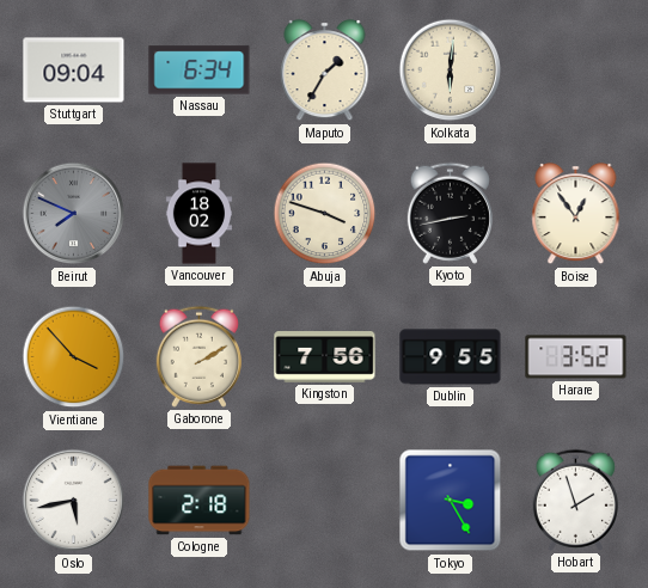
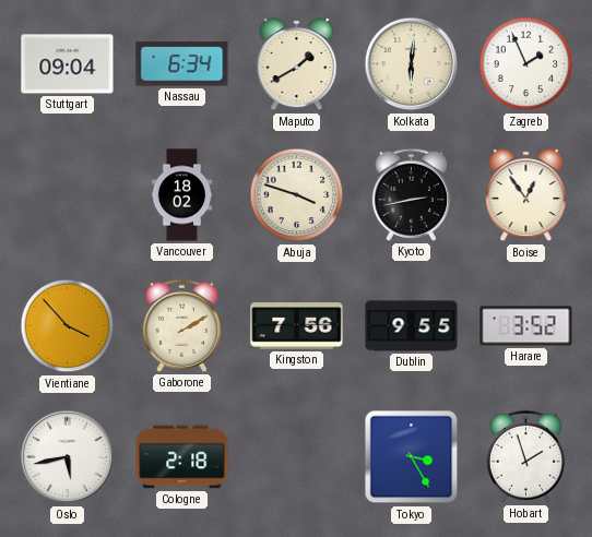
Maputo: 1:35 -> 1:40 (297, 64)
Zagreb: none -> 1:56 (526, 64)
Beirut: 7:49 -> none (74, 214)
